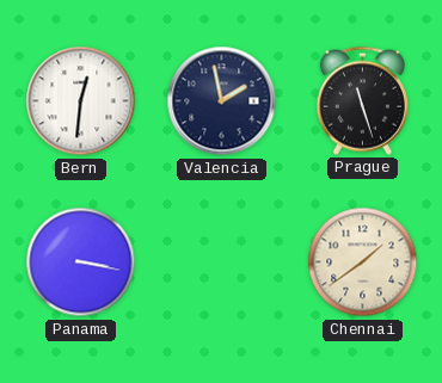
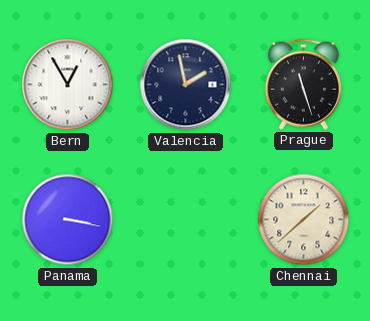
Bern: 12:31 -> 12:55 (68, 85)
Chennai: 1:39 -> 1:38 (304, 220)
